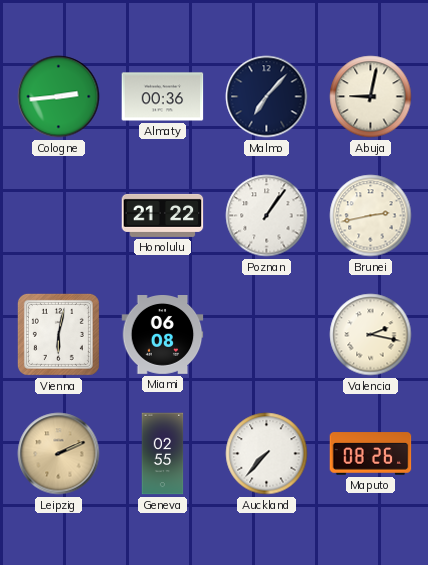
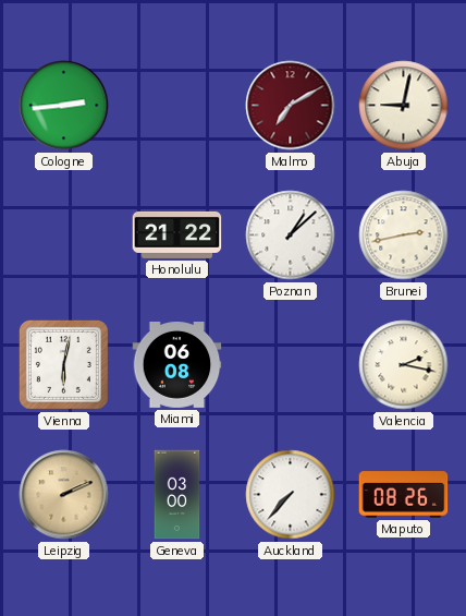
Almaty: 00:36 -> none (163, 97)
Malmo: 7:07 -> 7:10 (291, 106)
Malmo dial: navy -> burgundy (291, 106)
Poznan: 1:06 -> 1:08 (291, 235)
Geneva: 02:55 -> 03:00 (177, 495)
